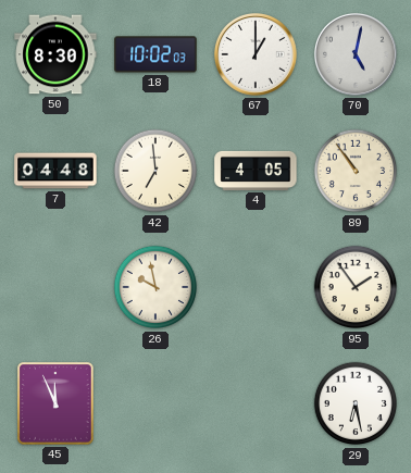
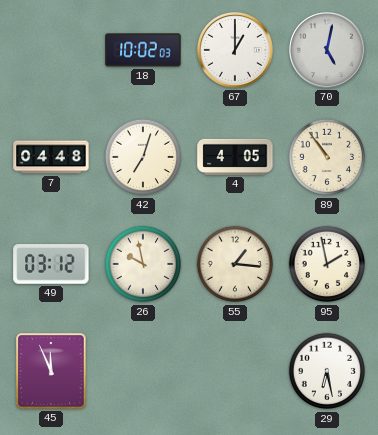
50: 8:30 -> none (55, 54)
42: 6:59 -> 7:03 (143, 157)
49: none -> 03:12 (51, 264)
55: none -> 1:16 (235, 264)
95: 1:54 -> 1:58 (327, 264)
